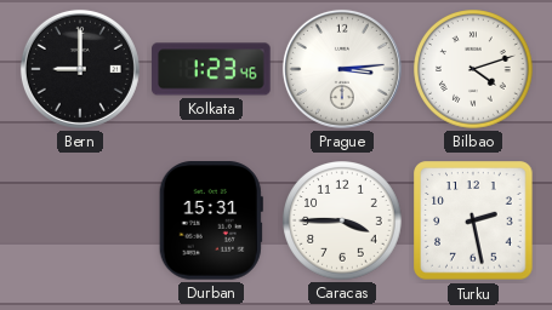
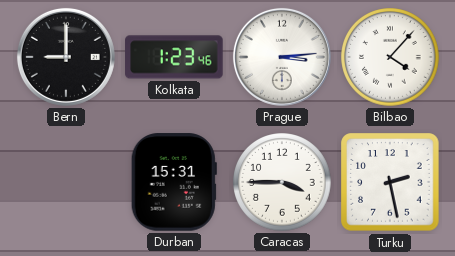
Bilbao: 4:12 -> 4:07 (390, 57)
